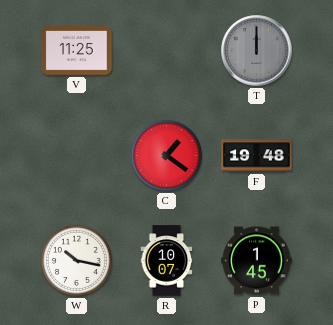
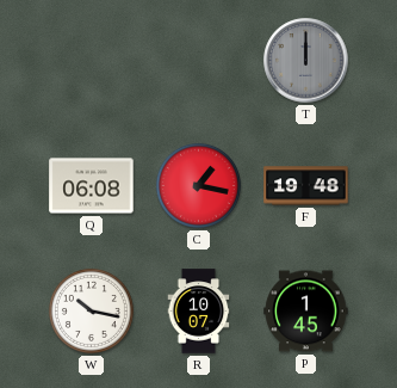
V: 11:25 -> none (77, 51)
Q: none -> 06:08 (92, 186)
C: 1:21 -> 1:17 (198, 185)
